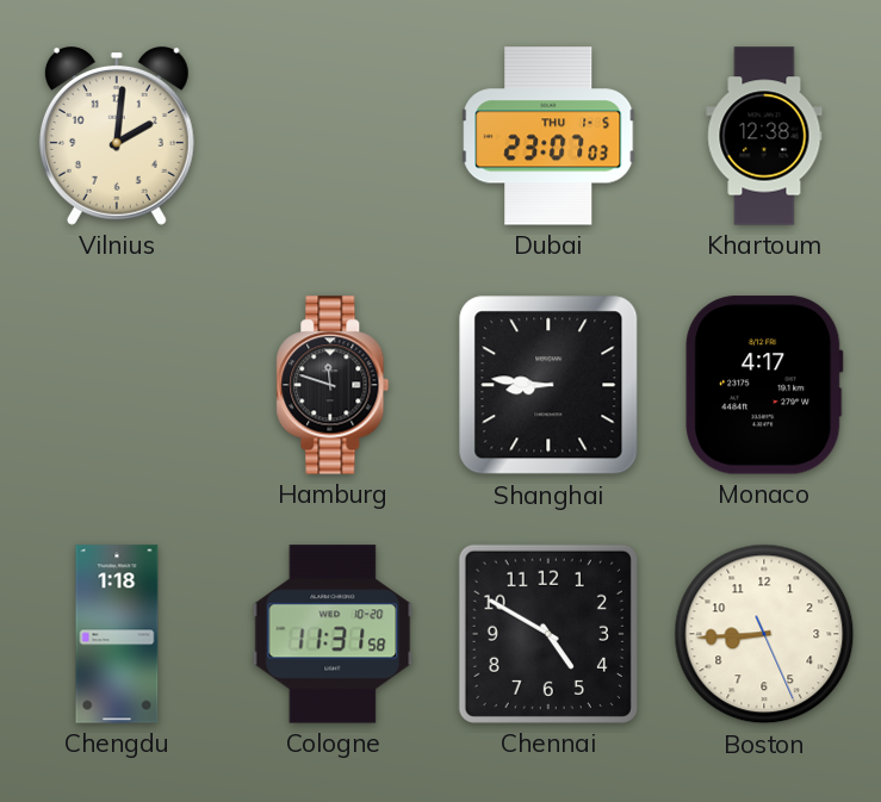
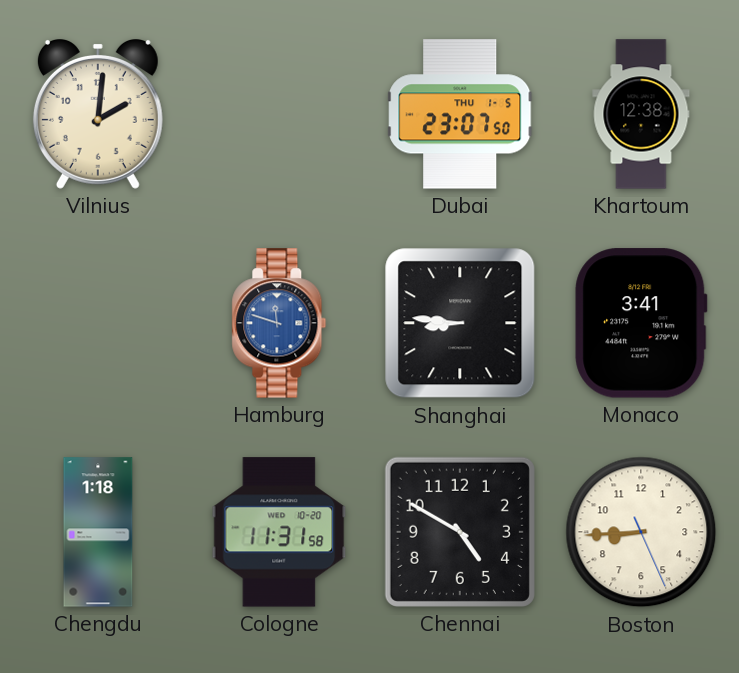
Dubai: 23:07:03 -> 23:07:50 (460, 114)
Hamburg dial: black -> blue (279, 323)
Monaco: 4:17 -> 3:41 (641, 323)
